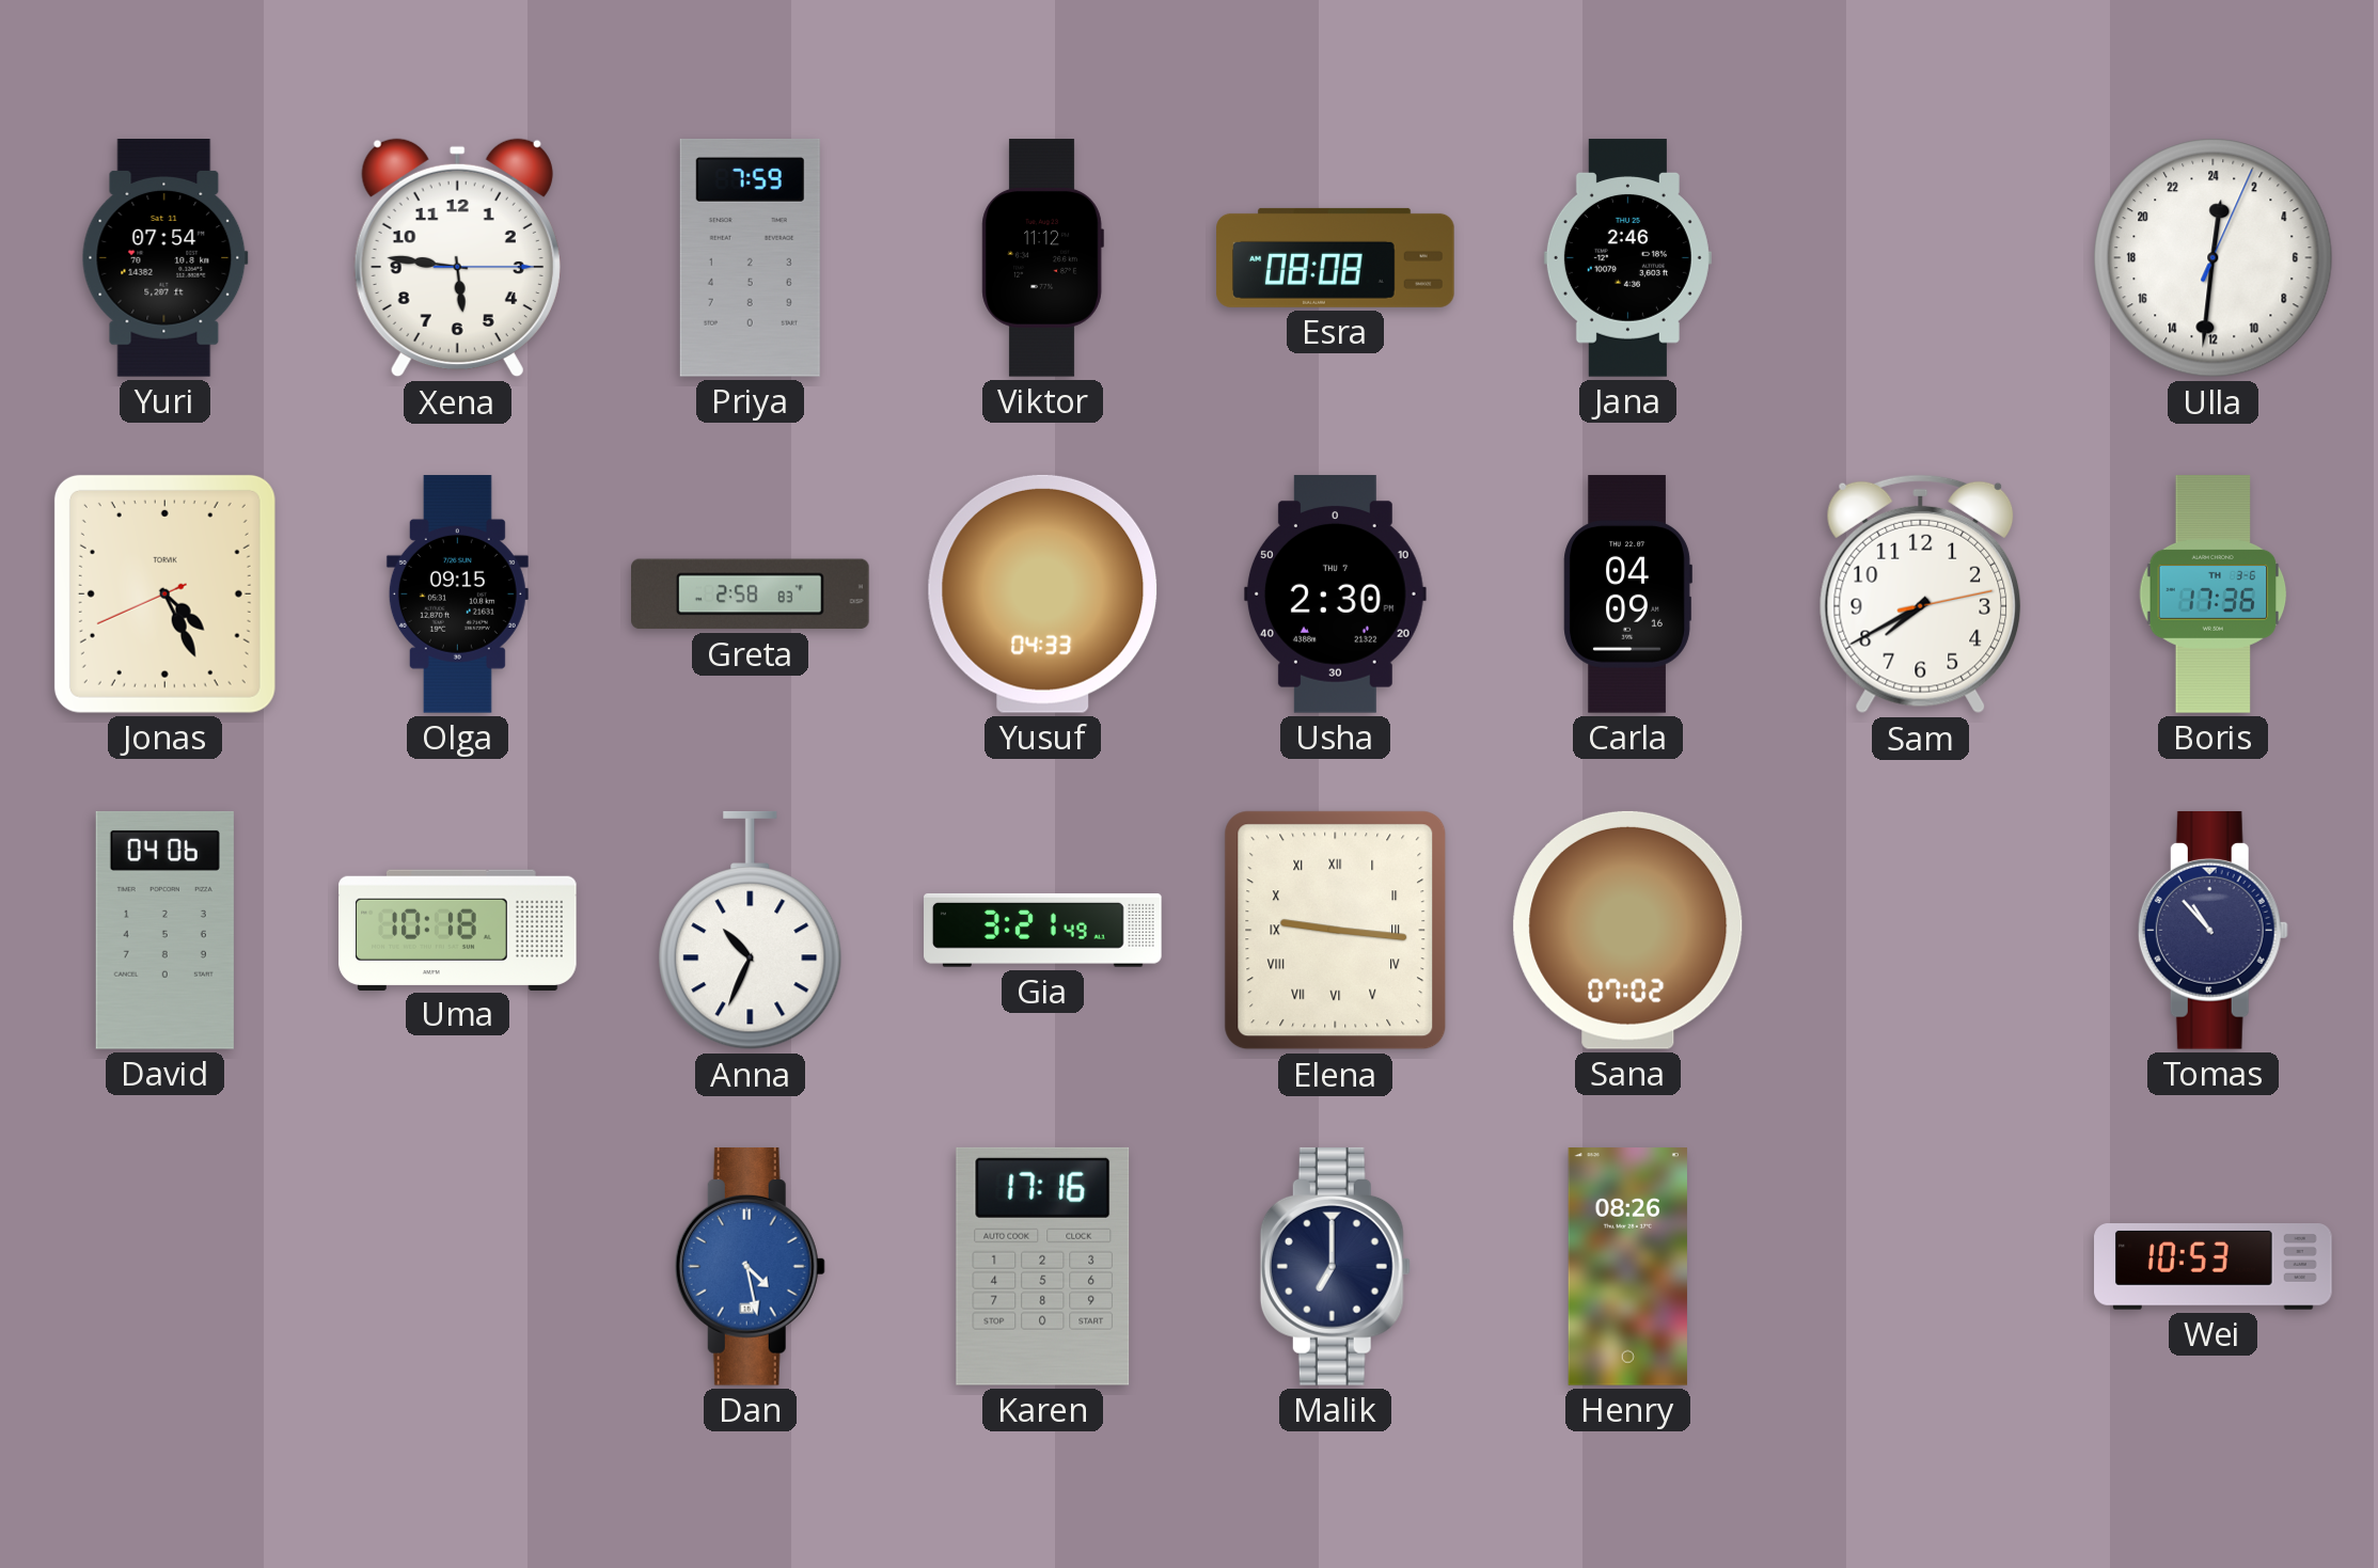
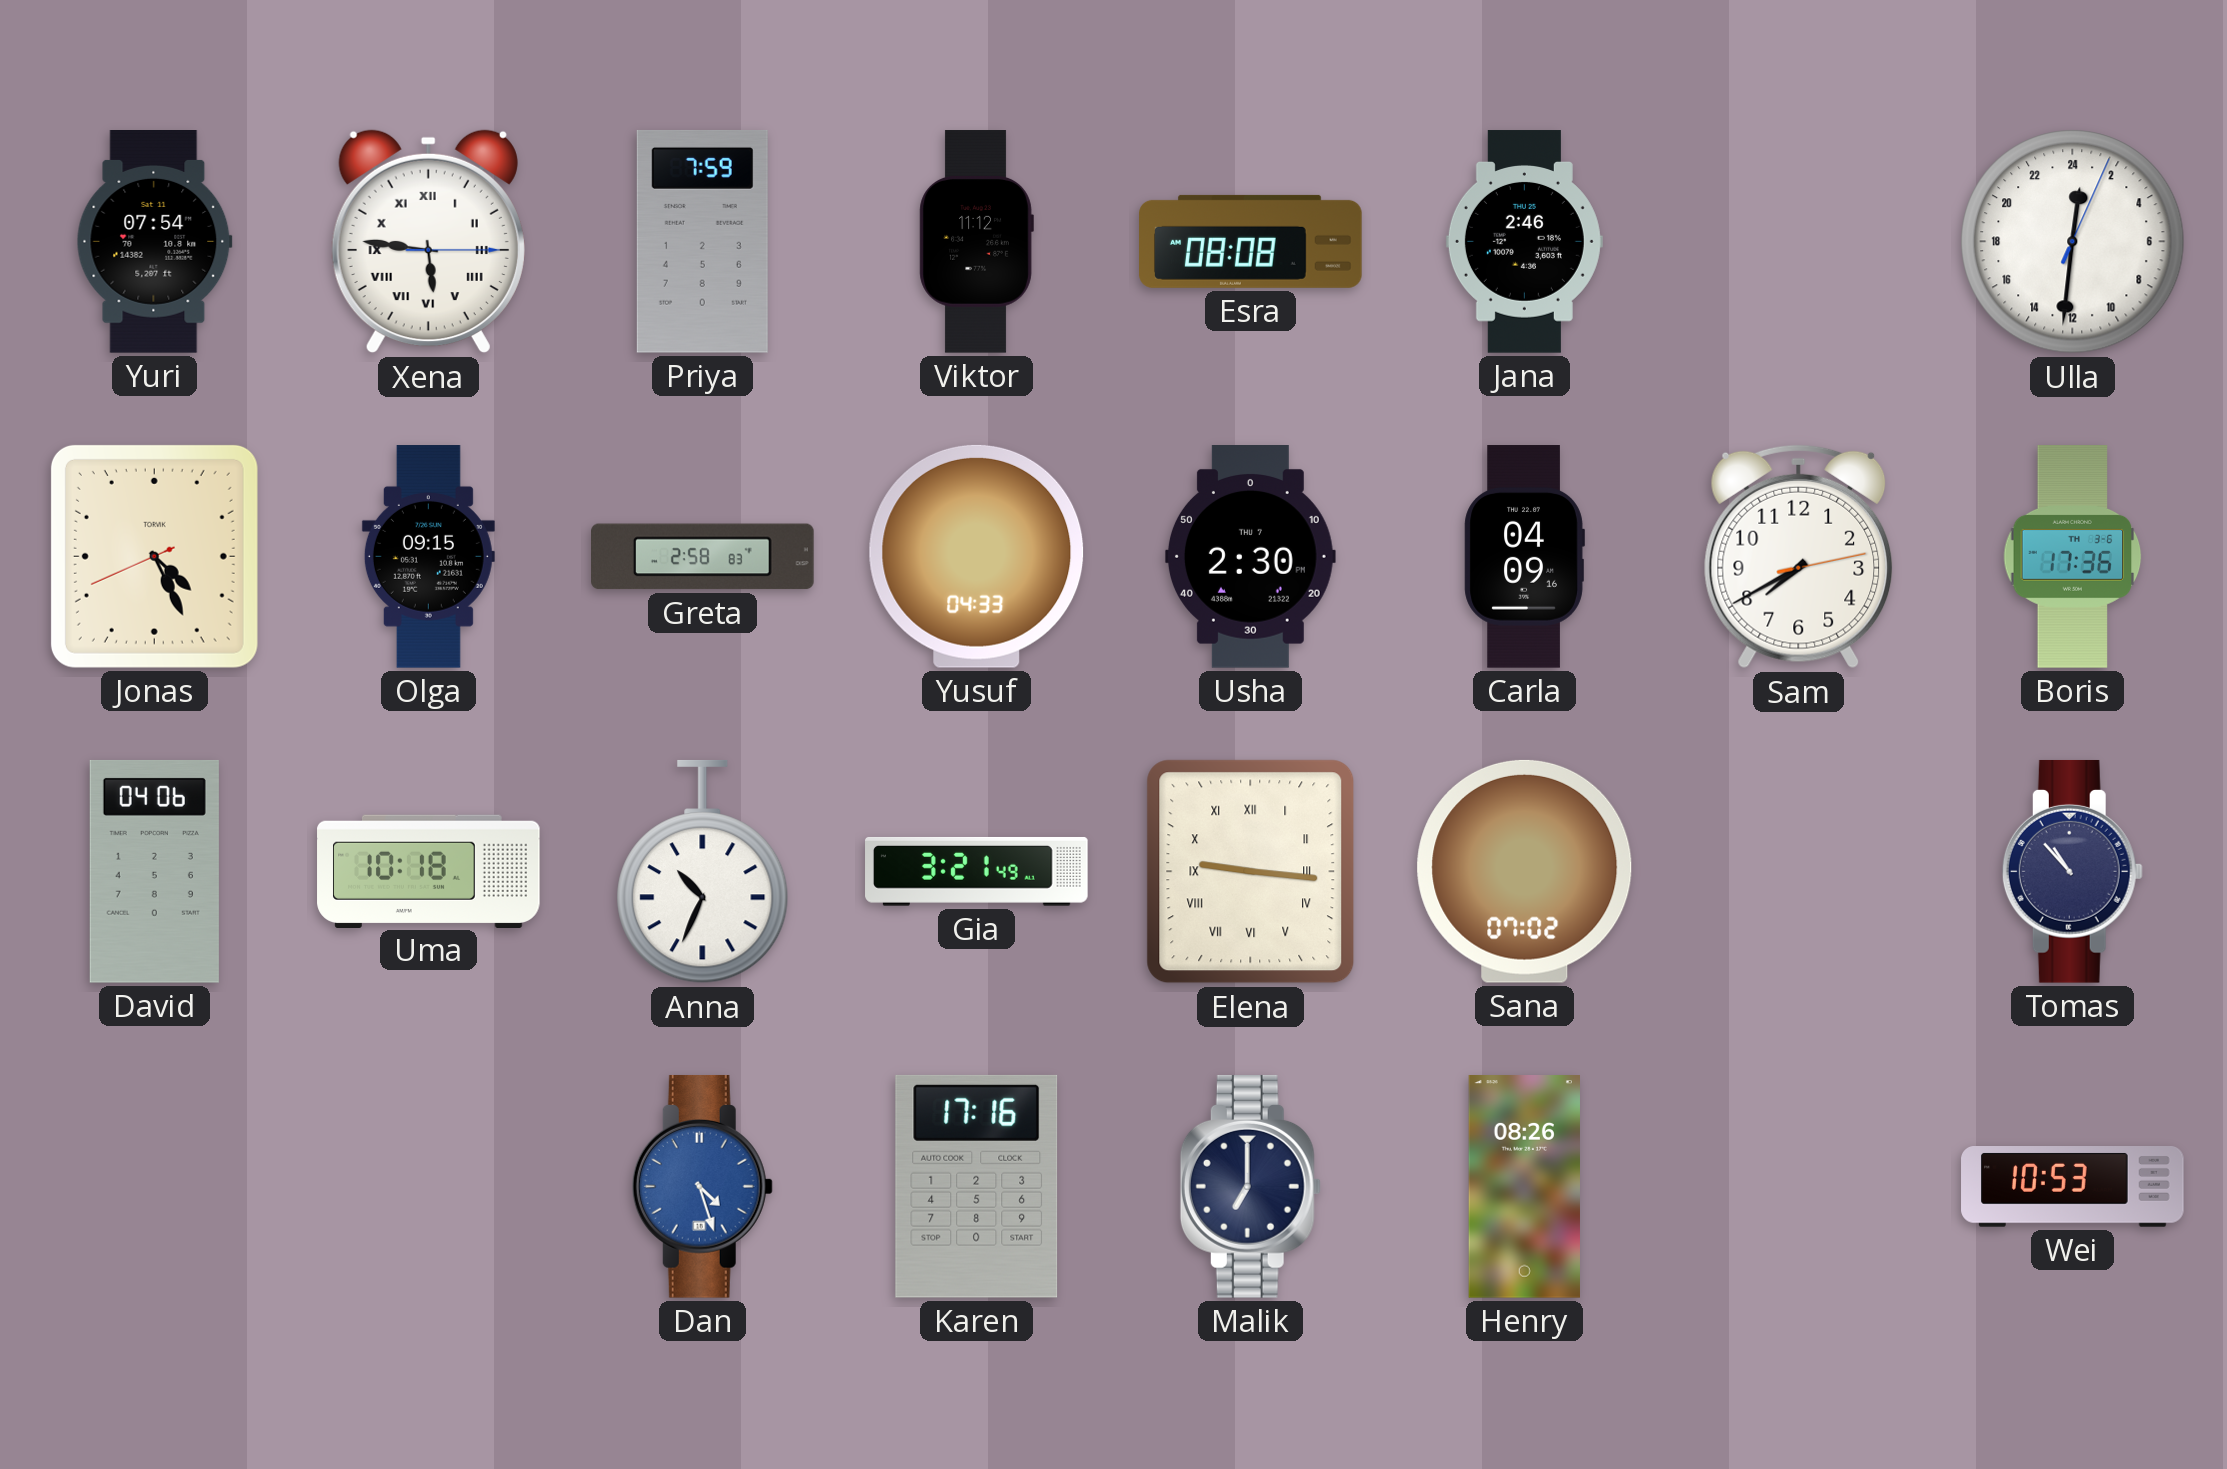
Xena numerals: Arabic -> Roman (428, 242)
Dan: 4:28 -> 4:27 (702, 1186)
